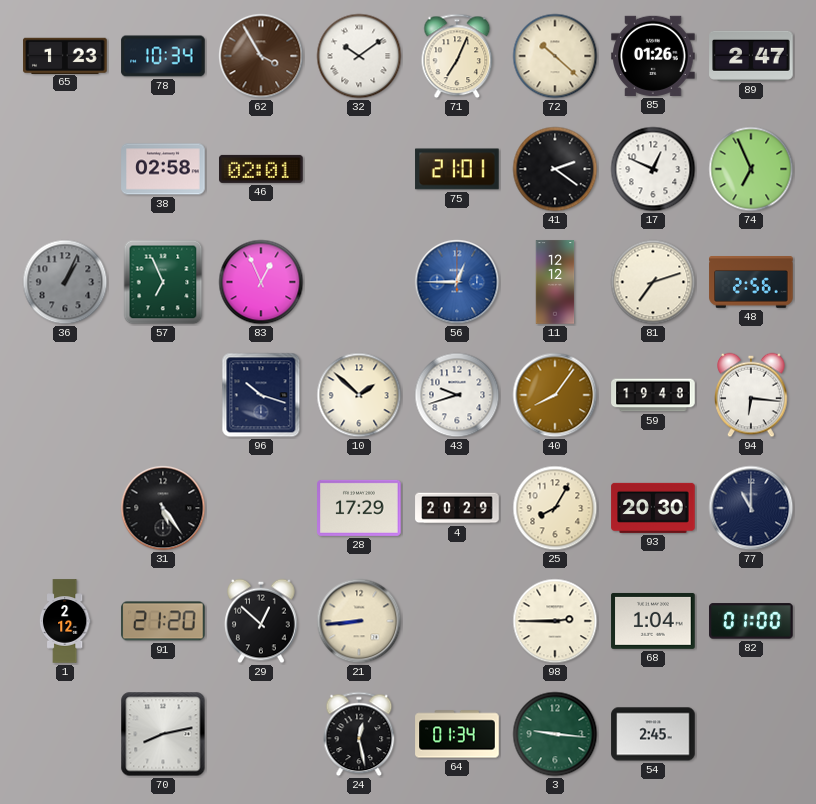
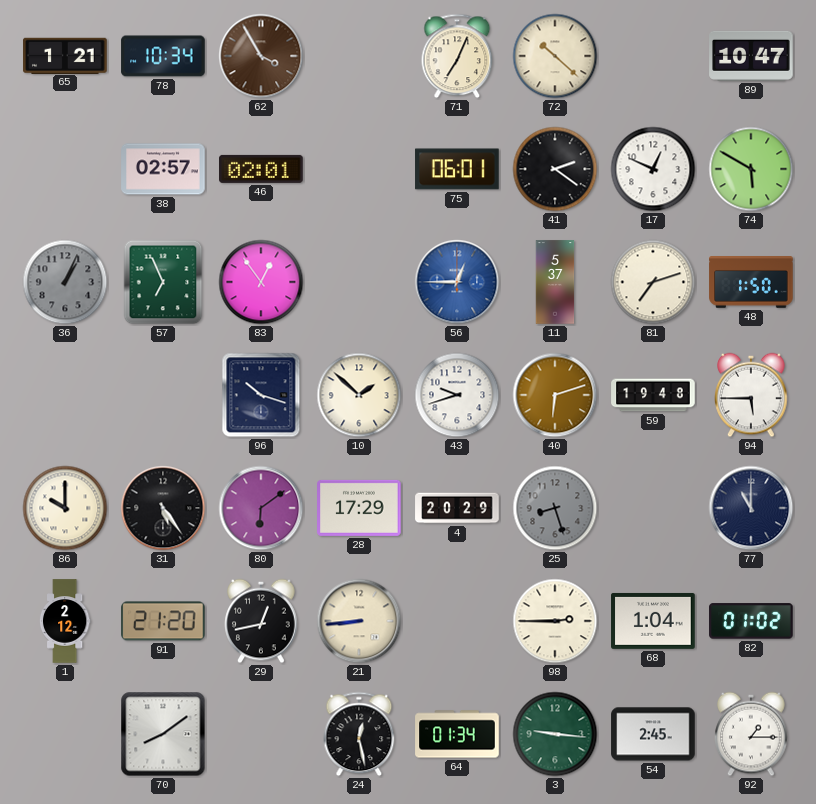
65: 1:23 -> 1:21 (65, 55)
32: 10:09 -> none (359, 56)
85: 01:26 -> none (653, 56)
89: 2:47 -> 10:47 (751, 56)
38: 02:58 -> 02:57 (163, 169)
75: 21:01 -> 06:01 (457, 169)
74: 6:56 -> 5:50 (751, 169)
83: 12:56 -> 12:54 (261, 282)
11: 12:12 -> 5:37 (555, 282)
48: 2:56 -> 1:50 (751, 282)
40: 8:06 -> 6:12 (555, 395)
94: 6:16 -> 5:45 (751, 395)
86: none -> 10:00 (65, 508)
80: none -> 6:09 (261, 508)
25: 8:05 -> 8:27 (555, 508)
25 dial: cream -> grey (555, 508)
93: 20:30 -> none (653, 508)
29: 12:52 -> 12:43 (261, 621)
82: 01:00 -> 01:02 (751, 621)
70: 8:13 -> 8:09 (163, 734)
92: none -> 1:15 (751, 734)
